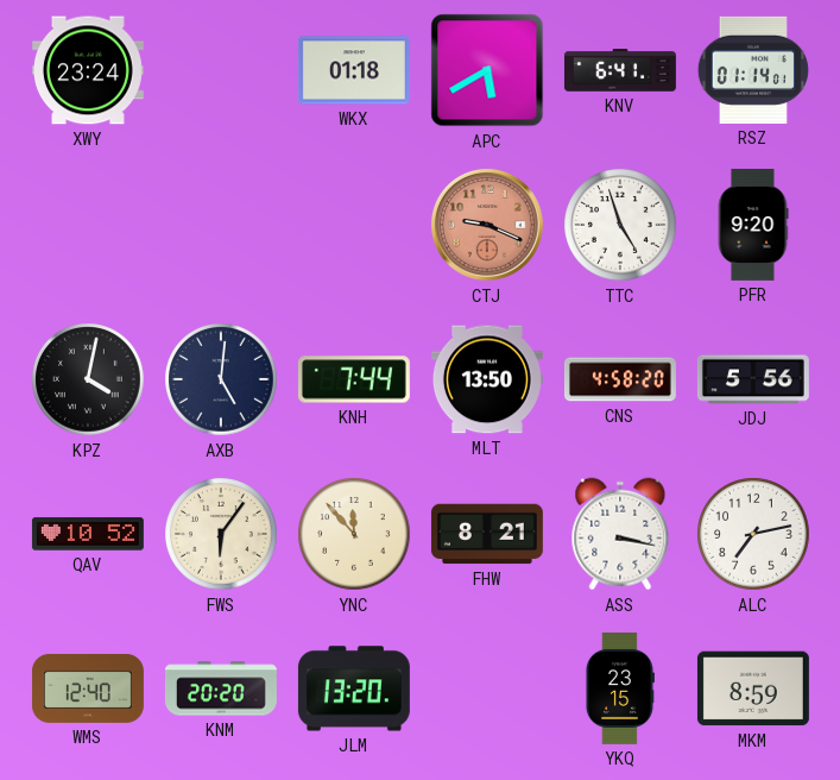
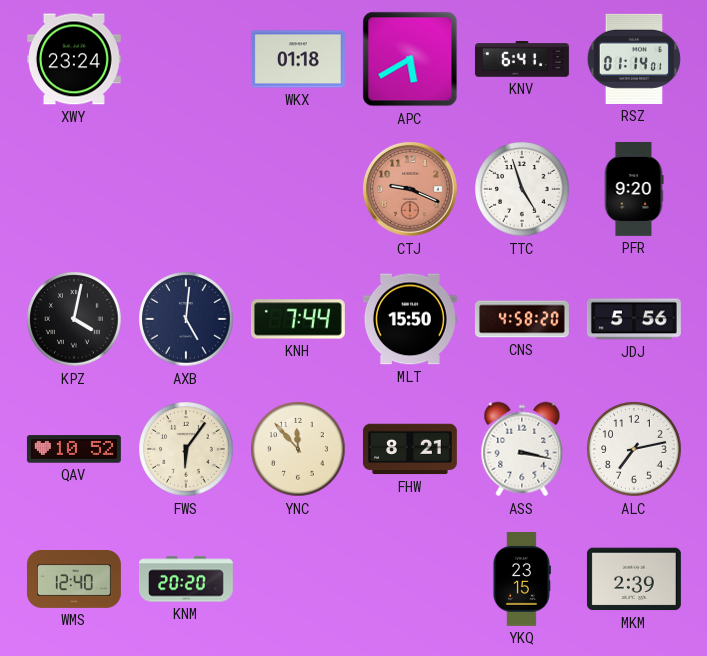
MLT: 13:50 -> 15:50 (410, 319)
JLM: 13:20 -> none (354, 688)
MKM: 8:59 -> 2:39 (634, 579)
